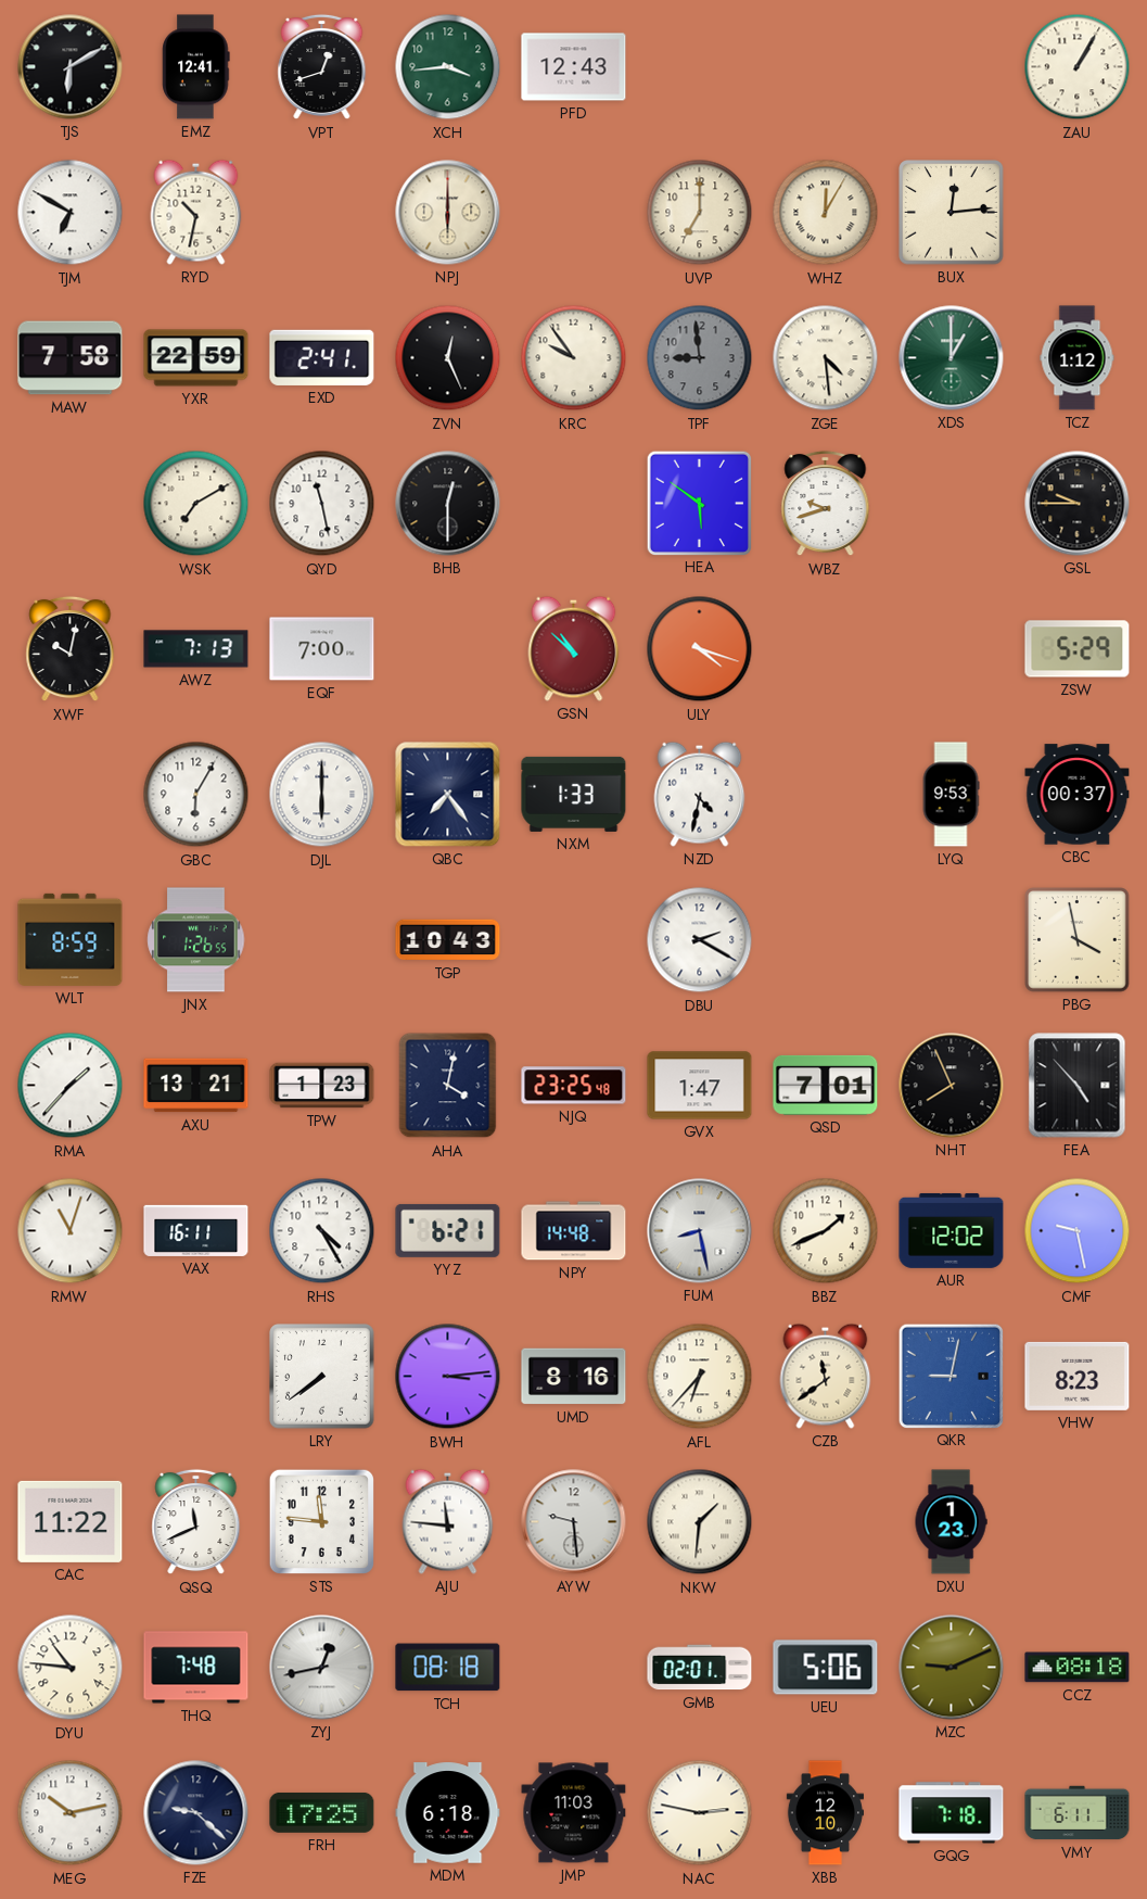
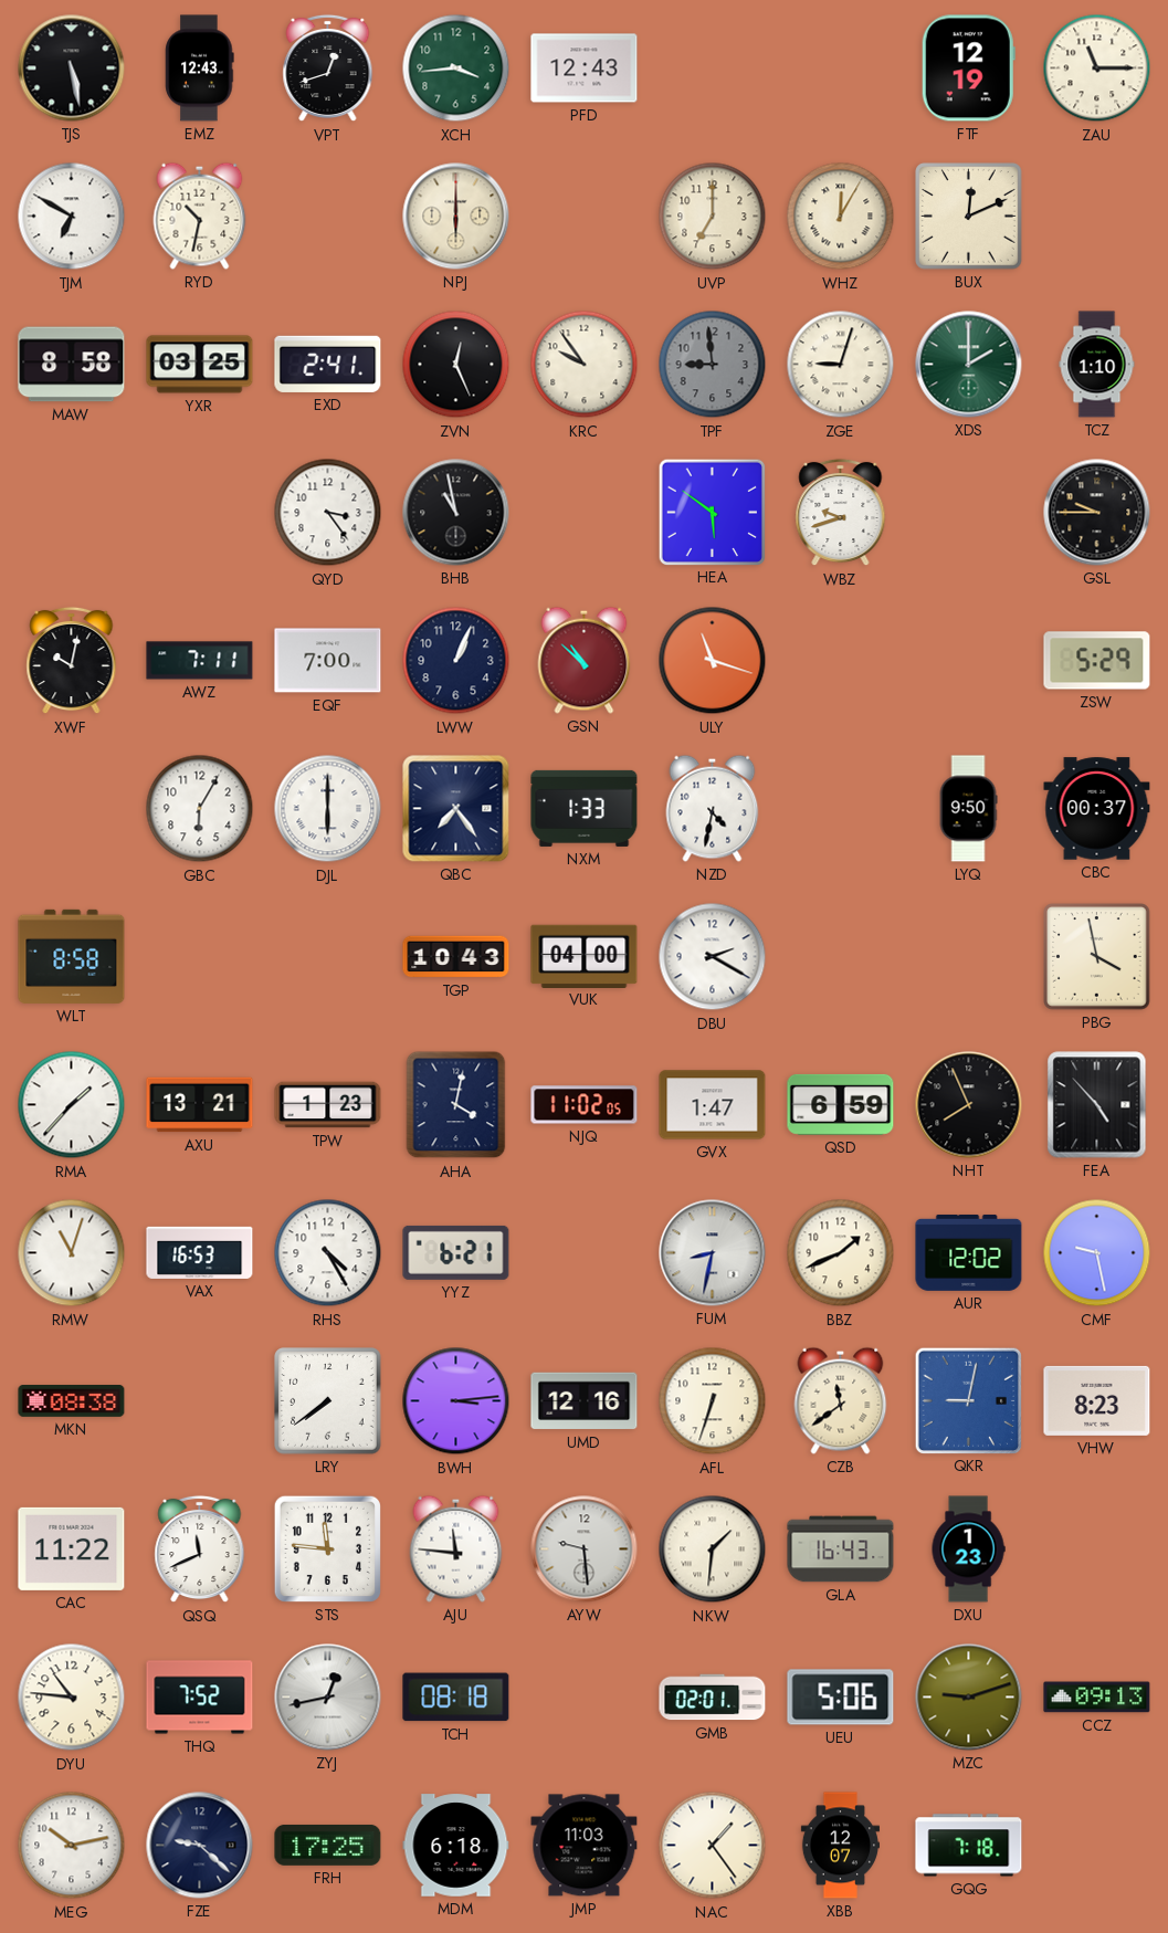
TJS: 6:10 -> 5:28 (72, 69)
EMZ: 12:41 -> 12:43 (200, 69)
FTF: none -> 12:19 (968, 69)
ZAU: 1:05 -> 11:15 (1097, 69)
BUX: 12:14 -> 12:11 (969, 217)
MAW: 7:58 -> 8:58 (72, 365)
YXR: 22:59 -> 03:25 (200, 365)
ZGE: 4:29 -> 9:03 (841, 365)
XDS: 1:00 -> 2:00 (969, 365)
TCZ: 1:12 -> 1:10 (1097, 365)
WSK: 7:10 -> none (196, 504)
QYD: 11:28 -> 3:24 (328, 513)
BHB: 12:30 -> 10:58 (456, 513)
AWZ: 7:13 -> 7:11 (200, 661)
LWW: none -> 1:04 (456, 661)
ULY: 4:18 -> 11:18 (713, 661)
LYQ: 9:53 -> 9:50 (968, 809)
WLT: 8:59 -> 8:58 (72, 956)
JNX: 1:26 -> none (196, 940)
VUK: none -> 04:00 (585, 956)
NJQ: 23:25 -> 11:02 (585, 1105)
QSD: 7:01 -> 6:59 (841, 1104)
VAX: 16:11 -> 16:53 (200, 1252)
NPY: 14:48 -> none (574, 1231)
FUM: 8:28 -> 8:32 (713, 1253)
MKN: none -> 08:38 (72, 1401)
UMD: 8:16 -> 12:16 (585, 1401)
AFL: 6:37 -> 6:33 (713, 1401)
GLA: none -> 16:43 (841, 1549)
THQ: 7:48 -> 7:52 (200, 1698)
MZC: 9:11 -> 9:12 (969, 1698)
CCZ: 08:18 -> 09:13 (1097, 1698)
NAC: 2:47 -> 1:24 (713, 1846)
XBB: 12:10 -> 12:07 (840, 1846)
VMY: 6:11 -> none (1078, 1813)
